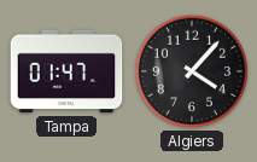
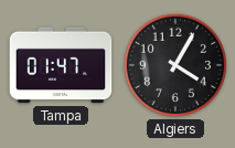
Algiers: 4:07 -> 4:05 (175, 65)
